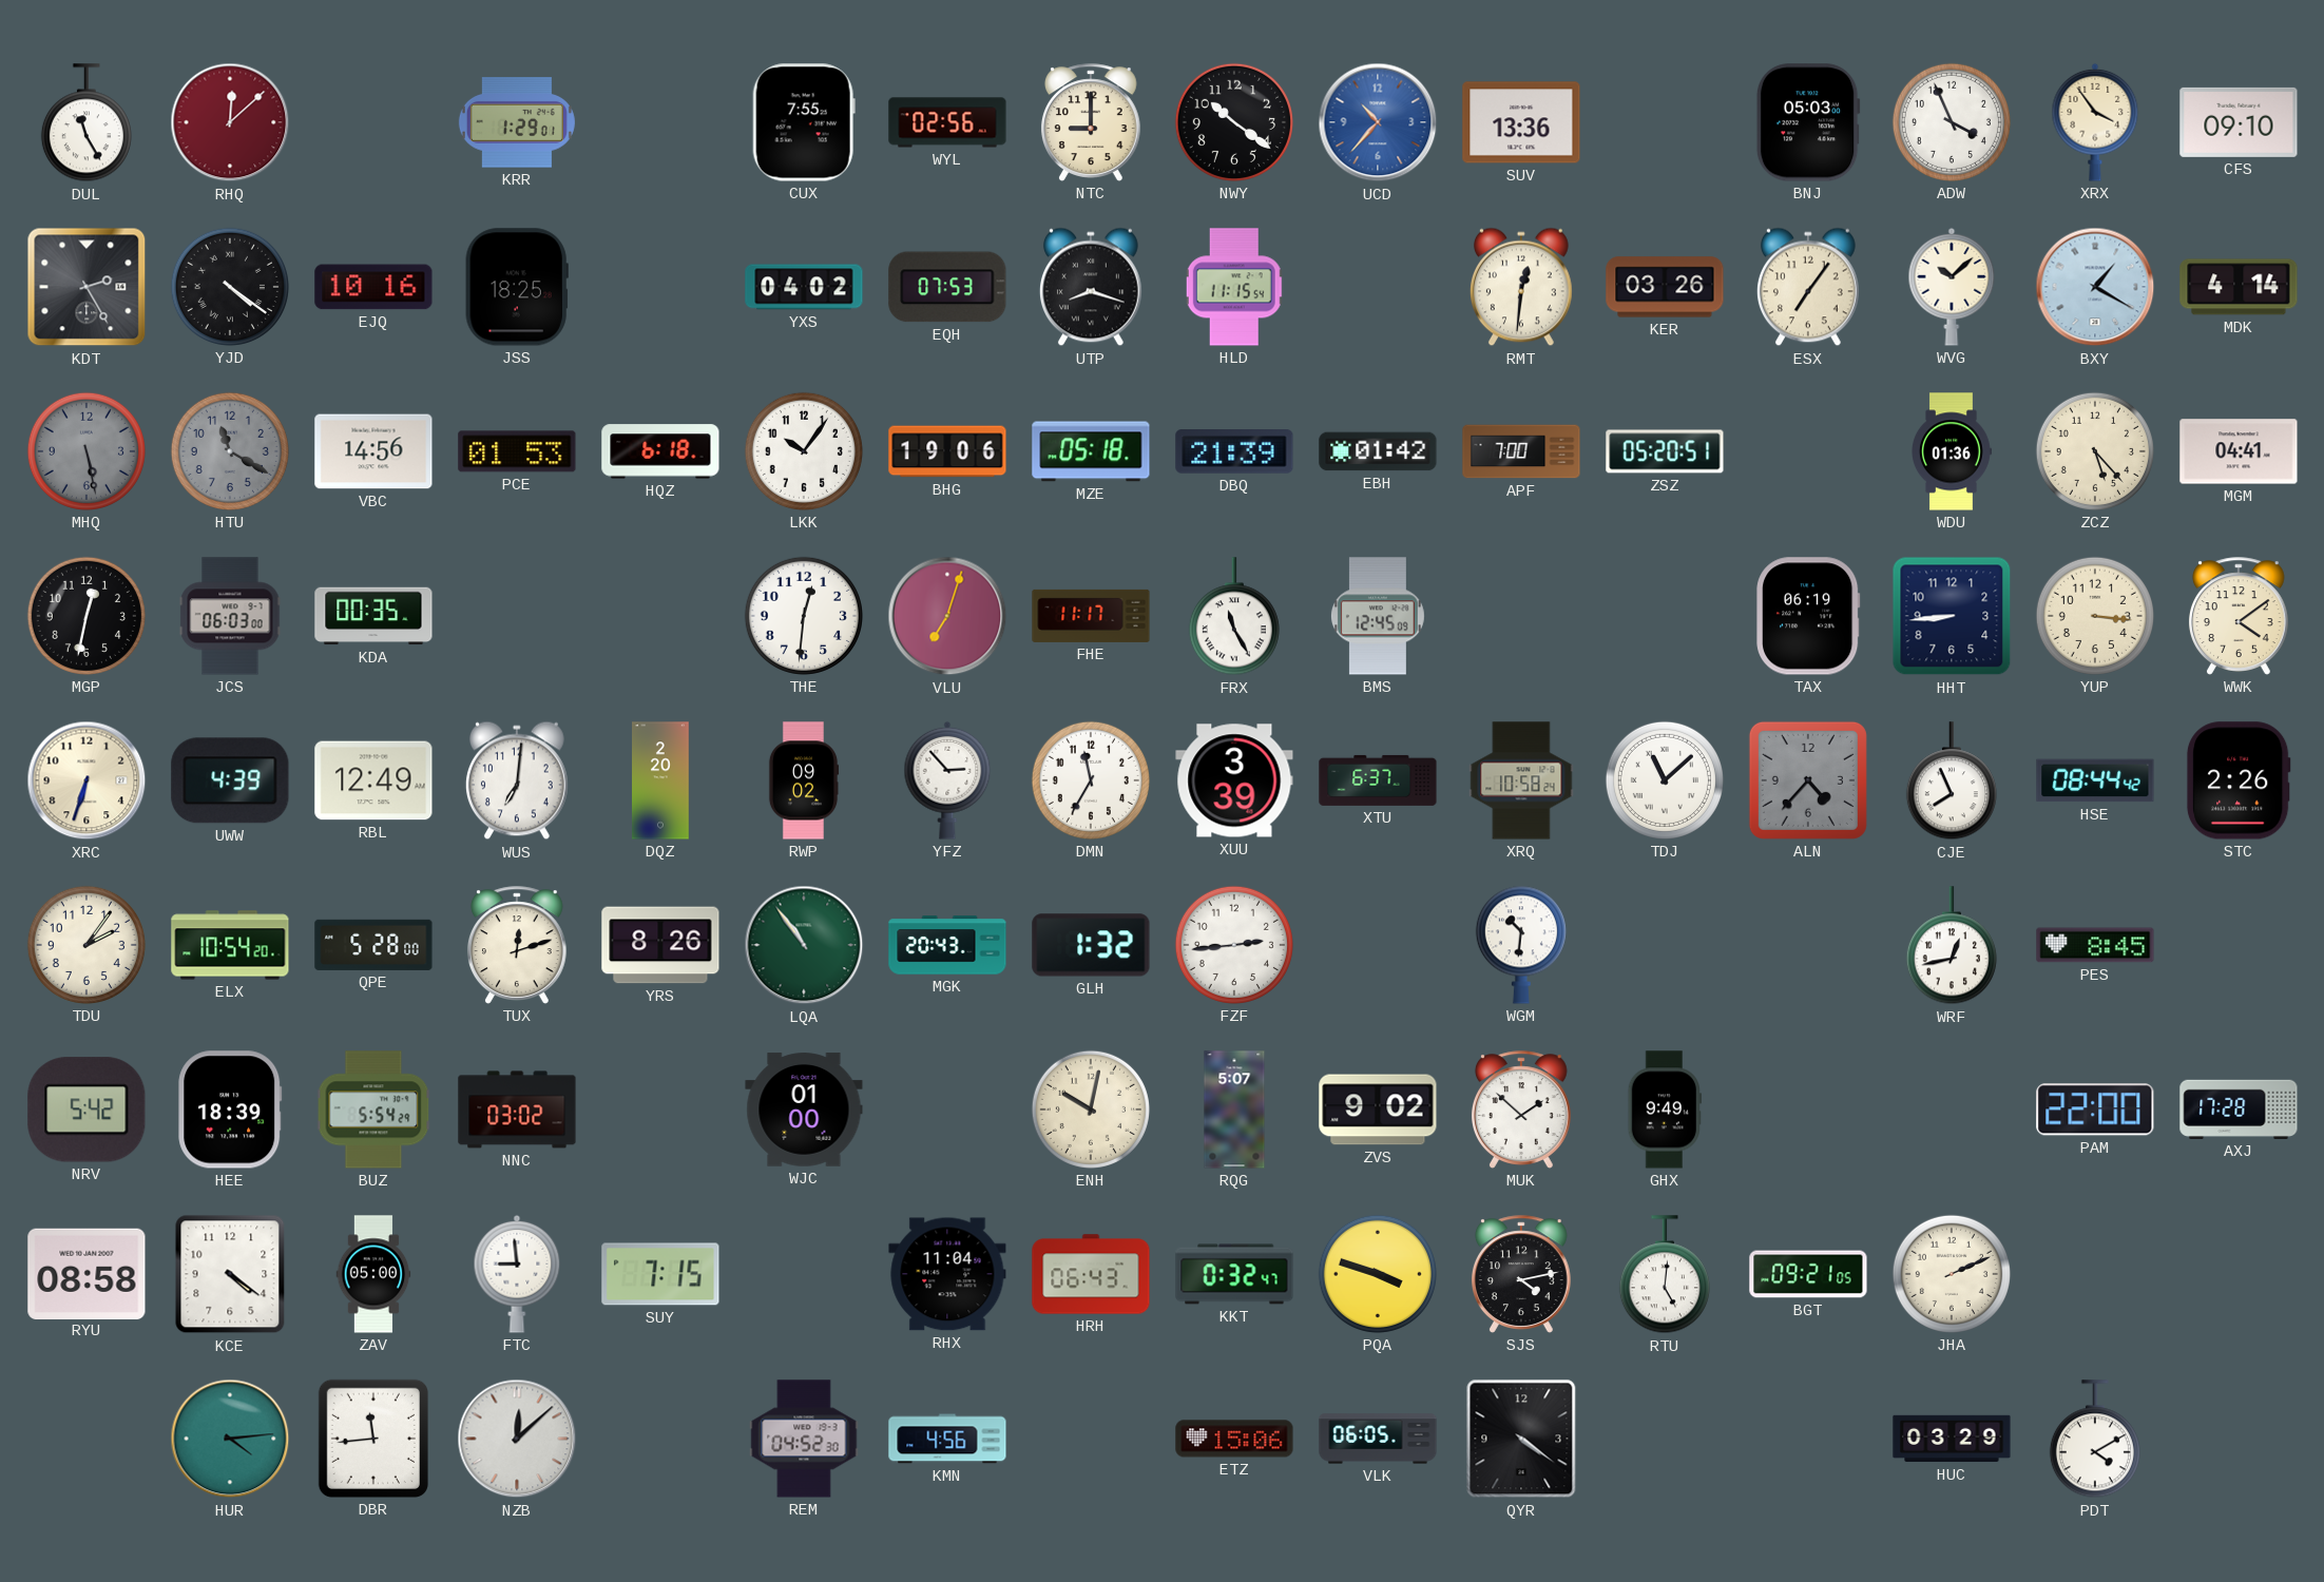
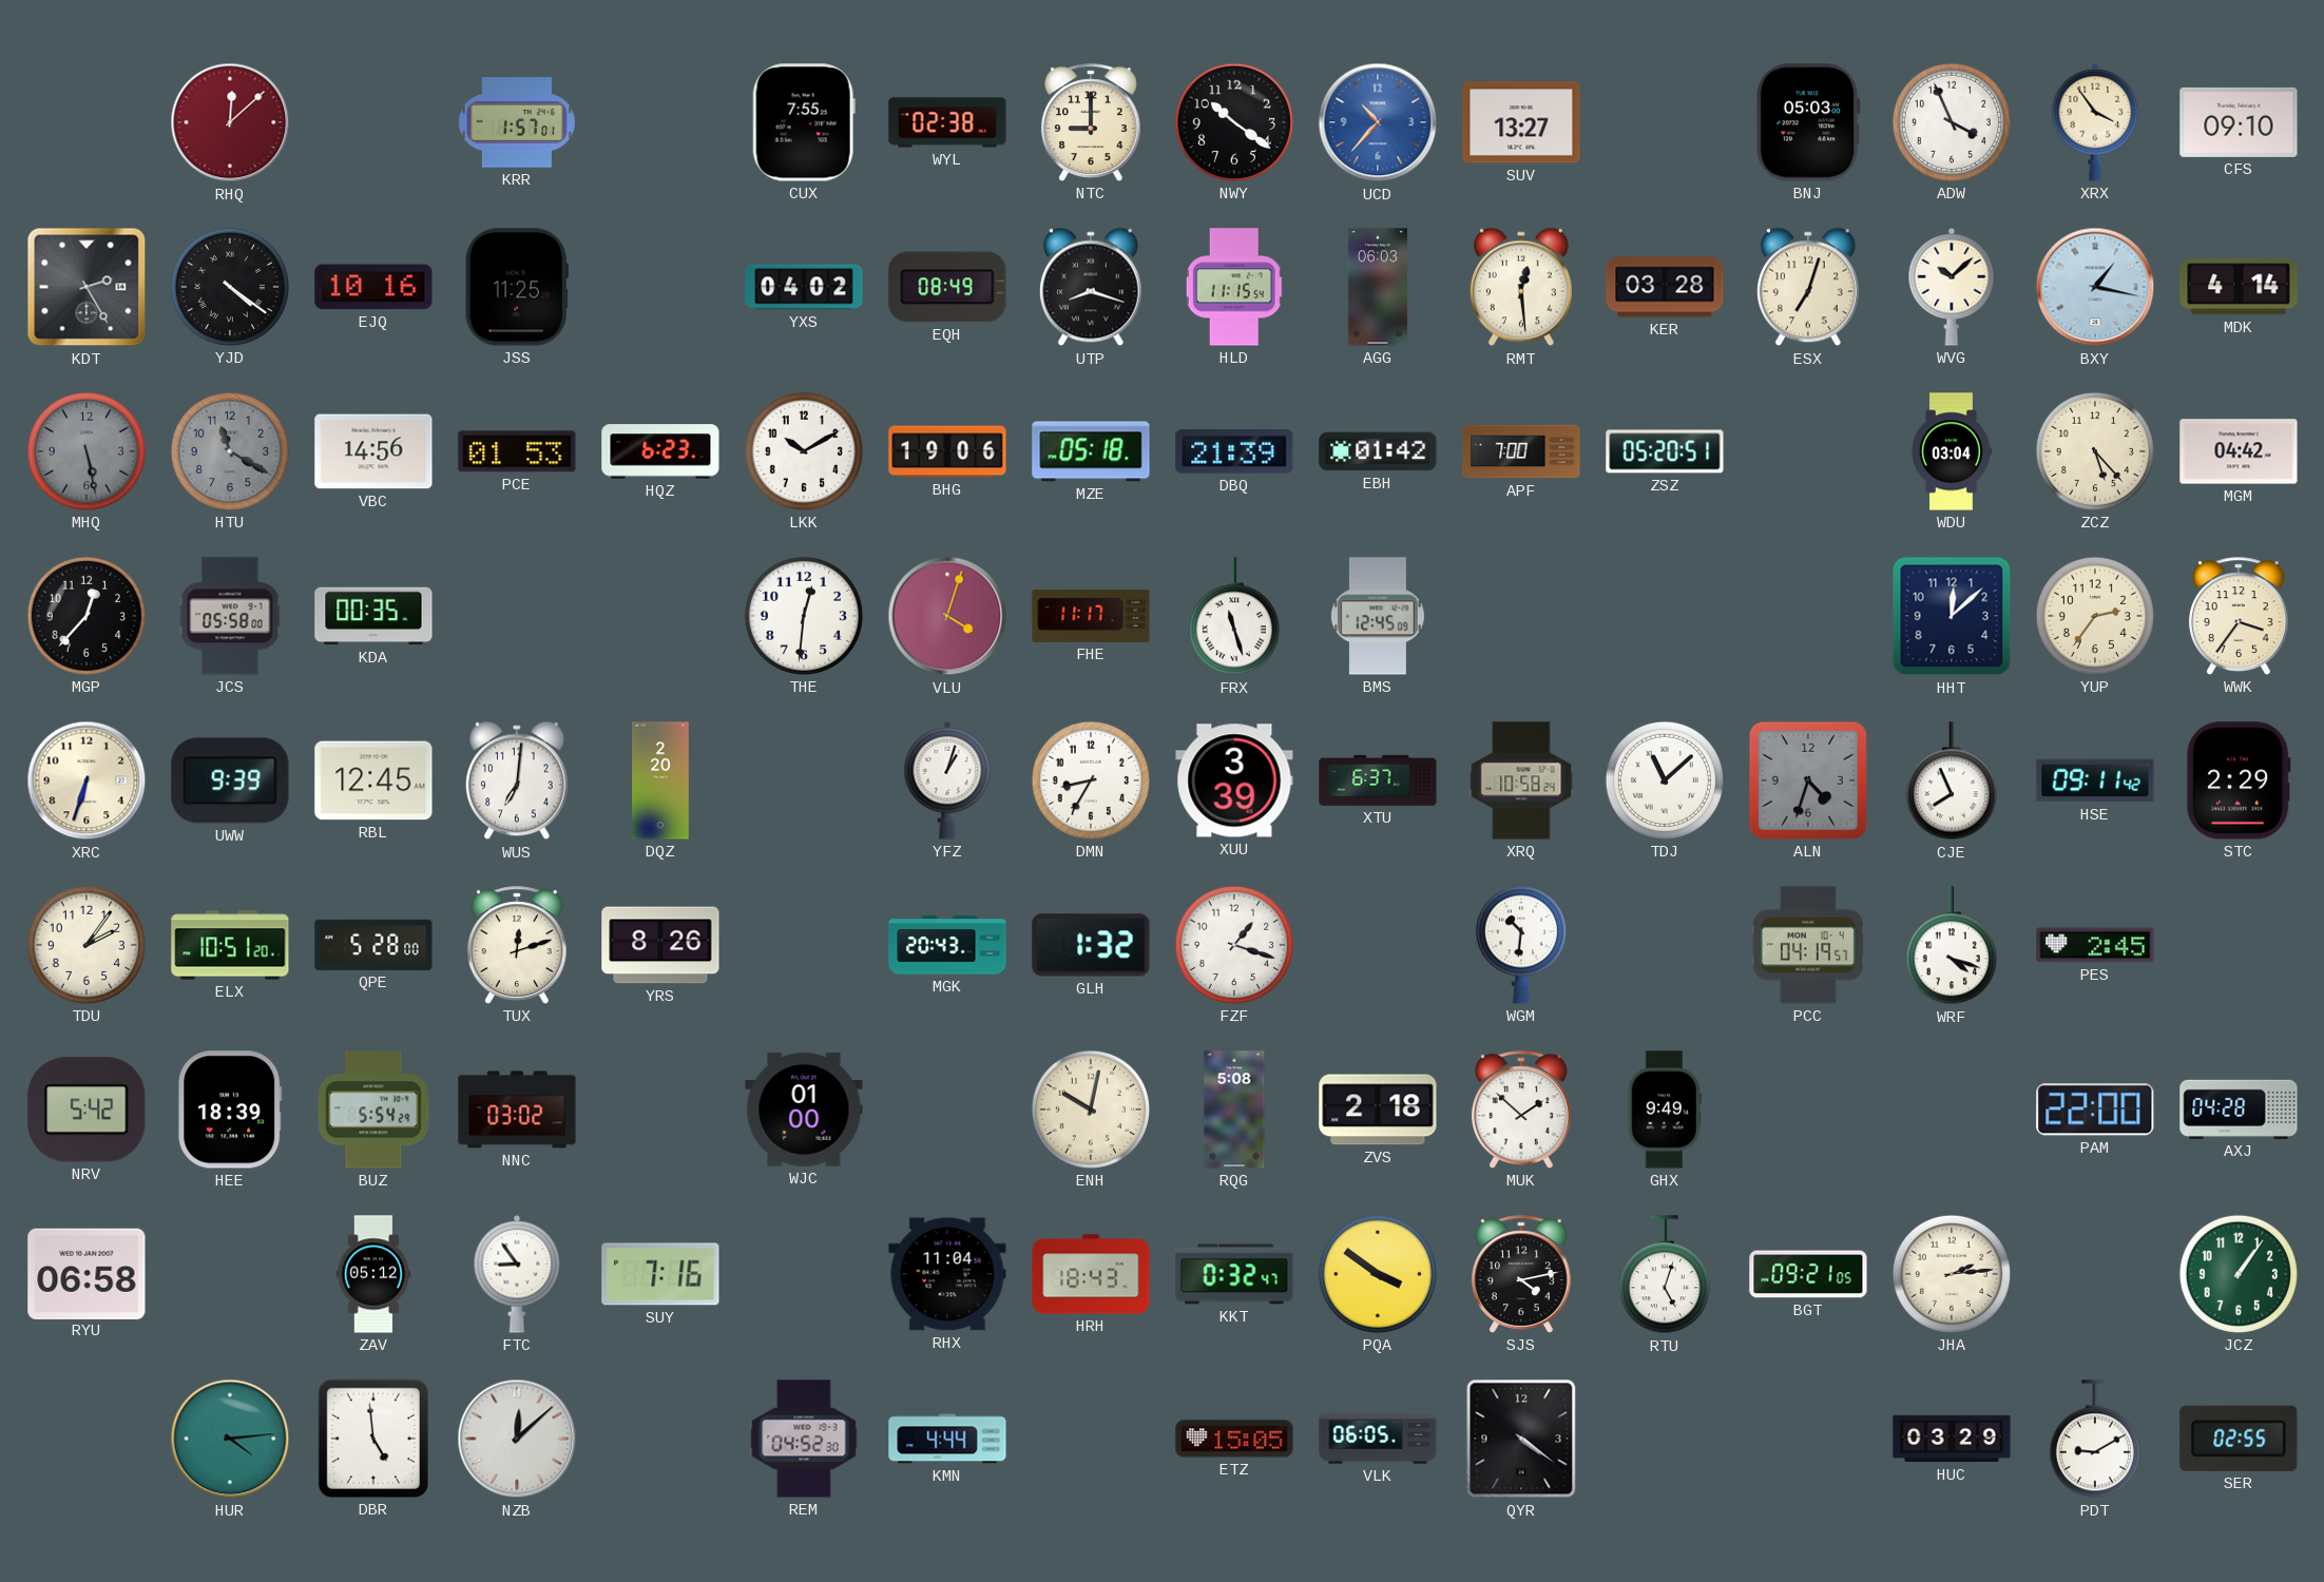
DUL: 11:25 -> none (87, 123)
KRR: 1:29 -> 1:57 (517, 122)
WYL: 02:56 -> 02:38 (947, 122)
SUV: 13:36 -> 13:27 (1521, 122)
JSS: 18:25 -> 11:25 (517, 287)
EQH: 07:53 -> 08:49 (947, 287)
AGG: none -> 06:03 (1378, 287)
RMT: 12:31 -> 12:29 (1521, 287)
KER: 03:26 -> 03:28 (1665, 287)
ESX: 7:06 -> 7:03 (1808, 287)
BXY: 1:20 -> 1:17 (2095, 287)
HQZ: 6:18 -> 6:23 (660, 451)
LKK: 10:06 -> 10:10 (804, 451)
WDU: 01:36 -> 03:04 (1952, 451)
MGM: 04:41 -> 04:42 (2239, 451)
MGP: 12:32 -> 12:37 (87, 616)
JCS: 06:03 -> 05:58 (230, 616)
VLU: 7:03 -> 4:03 (947, 616)
FRX: 11:25 -> 11:27 (1234, 617)
TAX: 06:19 -> none (1809, 616)
HHT: 8:44 -> 12:08 (1952, 616)
YUP: 3:16 -> 2:36 (2095, 616)
WWK: 4:09 -> 3:36 (2239, 616)
UWW: 4:39 -> 9:39 (230, 780)
RBL: 12:49 -> 12:45 (373, 780)
RWP: 09:02 -> none (804, 780)
YFZ: 2:53 -> 1:03 (947, 780)
DMN: 11:35 -> 8:35 (1091, 780)
ALN: 4:37 -> 4:33 (1808, 780)
HSE: 08:44 -> 09:11 (2095, 780)
STC: 2:26 -> 2:29 (2239, 780)
ELX: 10:54 -> 10:51 (230, 945)
LQA: 10:54 -> none (804, 945)
FZF: 2:44 -> 1:18 (1234, 945)
PCC: none -> 04:19 (1808, 945)
WRF: 12:43 -> 4:18 (1952, 946)
PES: 8:45 -> 2:45 (2095, 945)
RQG: 5:07 -> 5:08 (1234, 1110)
ZVS: 9:02 -> 2:18 (1378, 1110)
AXJ: 17:28 -> 04:28 (2239, 1110)
RYU: 08:58 -> 06:58 (87, 1273)
KCE: 4:21 -> none (230, 1274)
ZAV: 05:00 -> 05:12 (373, 1274)
FTC: 8:59 -> 8:54 (517, 1274)
SUY: 7:15 -> 7:16 (660, 1274)
HRH: 06:43 -> 18:43 (1091, 1274)
PQA: 3:48 -> 3:51 (1378, 1274)
RTU: 5:01 -> 5:03 (1665, 1275)
JHA: 2:11 -> 2:14 (1952, 1274)
JCZ: none -> 1:06 (2239, 1274)
DBR: 11:44 -> 4:59 (373, 1439)
KMN: 4:56 -> 4:44 (947, 1439)
ETZ: 15:06 -> 15:05 (1234, 1439)
PDT: 4:10 -> 9:10 (2095, 1440)
SER: none -> 02:55 (2239, 1439)
